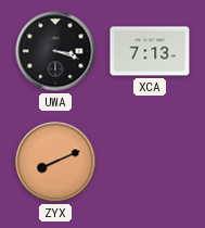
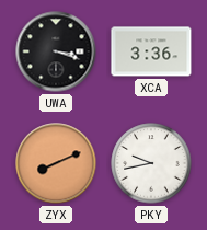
XCA: 7:13 -> 3:36 (151, 51)
PKY: none -> 9:43 (151, 163)
